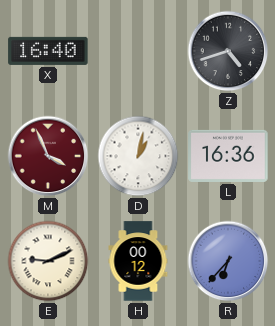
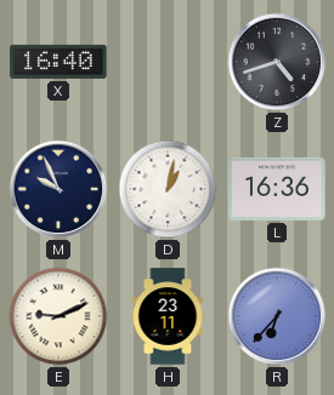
M: 3:56 -> 9:56 (58, 189)
M dial: burgundy -> navy (58, 189)
H: 00:12 -> 23:11 (168, 316)
